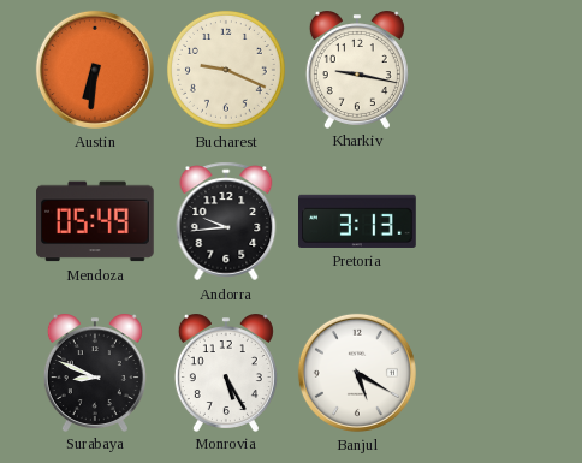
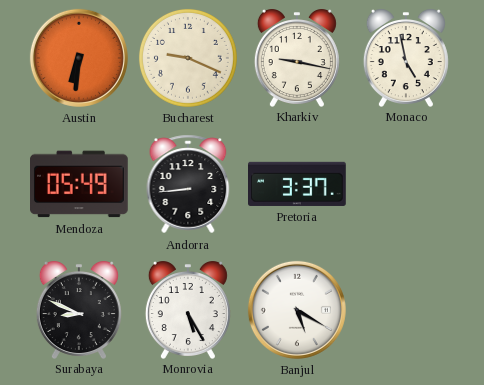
Monaco: none -> 4:58 (406, 58)
Andorra: 9:44 -> 8:44 (188, 184)
Pretoria: 3:13 -> 3:37 (298, 184)
